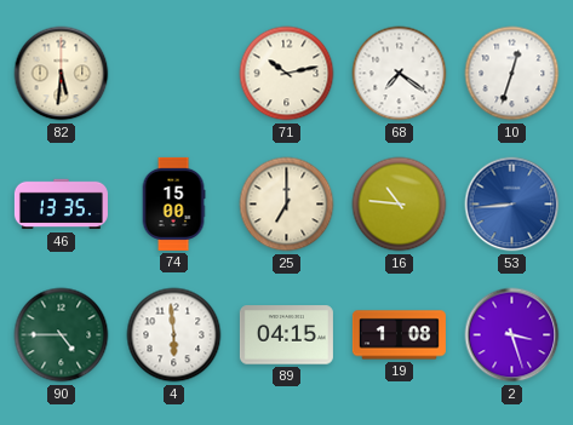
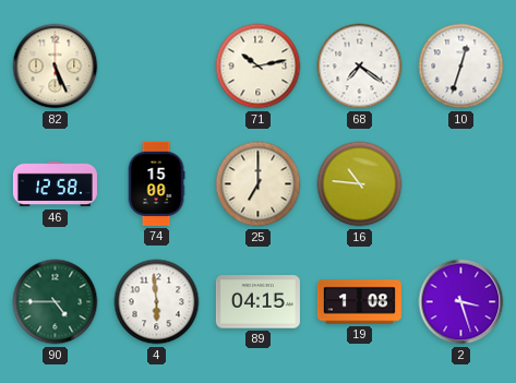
82: 5:31 -> 5:26 (56, 67)
46: 13:35 -> 12:58 (55, 184)
53: 8:44 -> none (512, 205)
